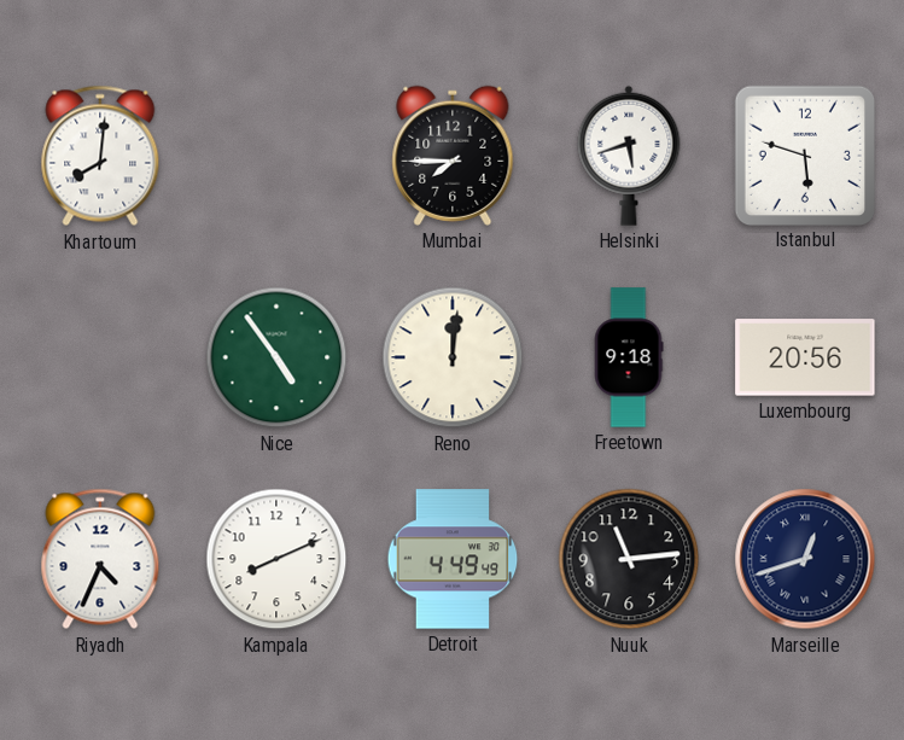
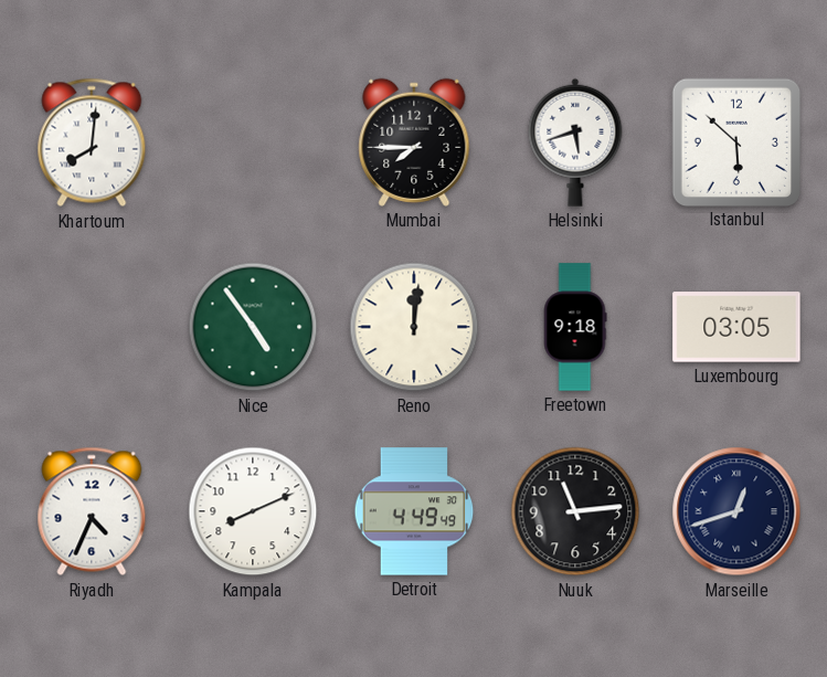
Istanbul: 5:48 -> 5:52 (735, 141)
Luxembourg: 20:56 -> 03:05 (736, 327)
